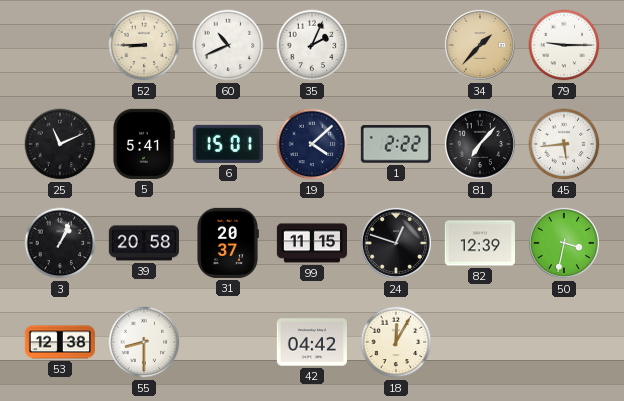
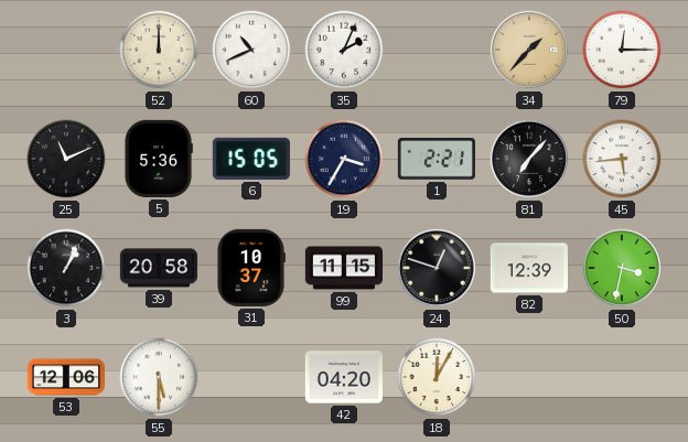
52: 8:45 -> 12:00 (159, 50)
79: 9:15 -> 12:15 (622, 50)
5: 5:41 -> 5:36 (159, 159)
6: 15:01 -> 15:05 (251, 159)
19: 4:08 -> 3:35 (344, 159)
1: 2:22 -> 2:21 (437, 159)
31: 20:37 -> 10:37 (251, 268)
53: 12:38 -> 12:06 (66, 377)
55: 8:30 -> 5:30 (159, 377)
42: 04:42 -> 04:20 (344, 377)
